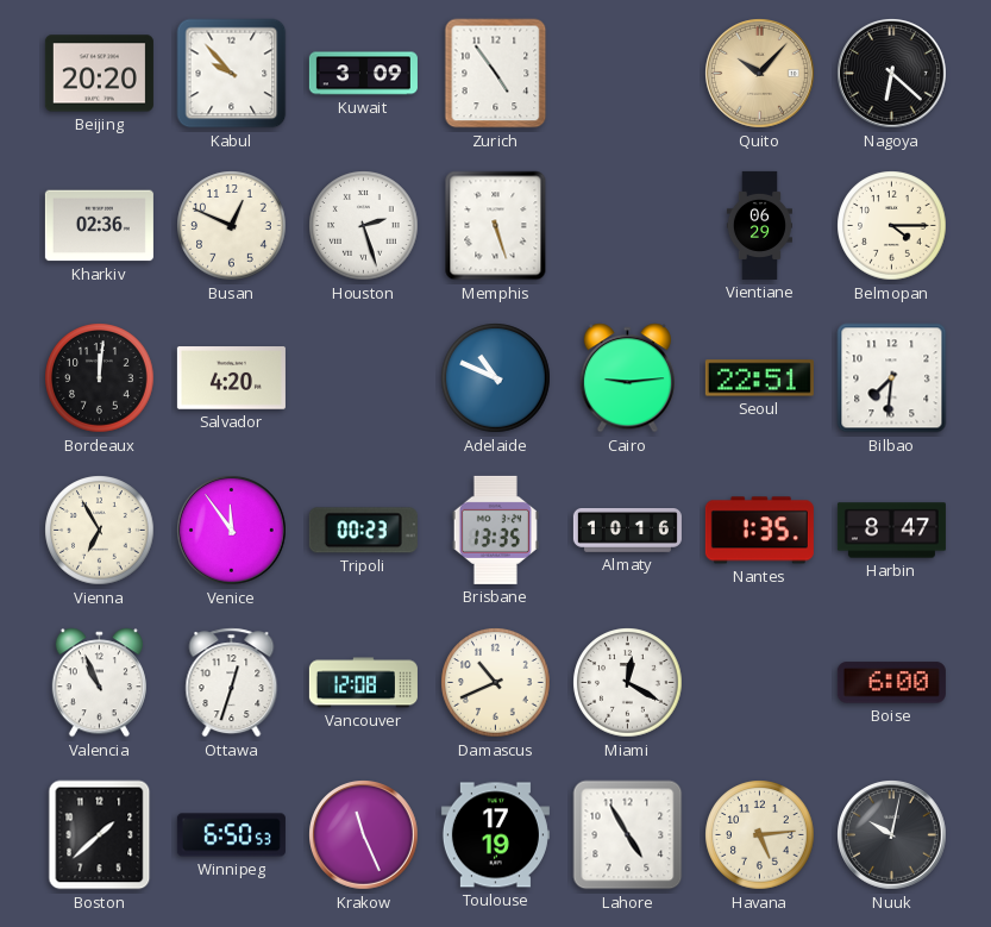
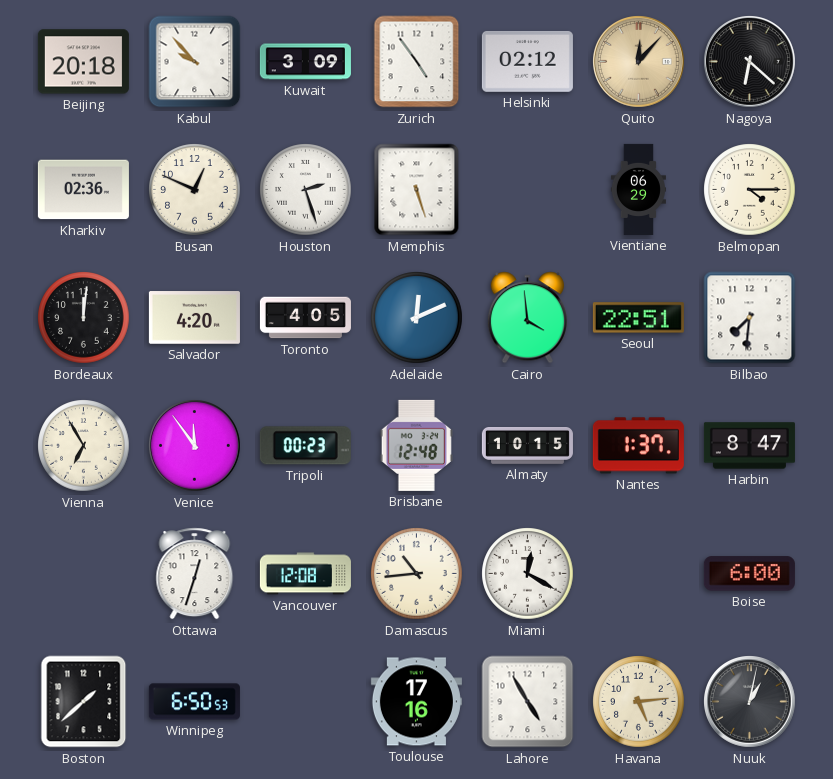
Beijing: 20:20 -> 20:18 (83, 62)
Helsinki: none -> 02:12 (527, 61)
Quito: 10:07 -> 12:07 (639, 62)
Toronto: none -> 4:05 (305, 318)
Adelaide: 10:49 -> 12:11 (417, 318)
Cairo: 9:14 -> 3:59 (527, 318)
Brisbane: 13:35 -> 12:48 (416, 445)
Almaty: 10:16 -> 10:15 (527, 446)
Nantes: 1:35 -> 1:37 (638, 446)
Valencia: 10:56 -> none (99, 683)
Damascus: 10:41 -> 10:44 (417, 574)
Krakow: 11:26 -> none (364, 835)
Toulouse: 17:19 -> 17:16 (416, 702)
Nuuk: 10:02 -> 1:02 (750, 702)
